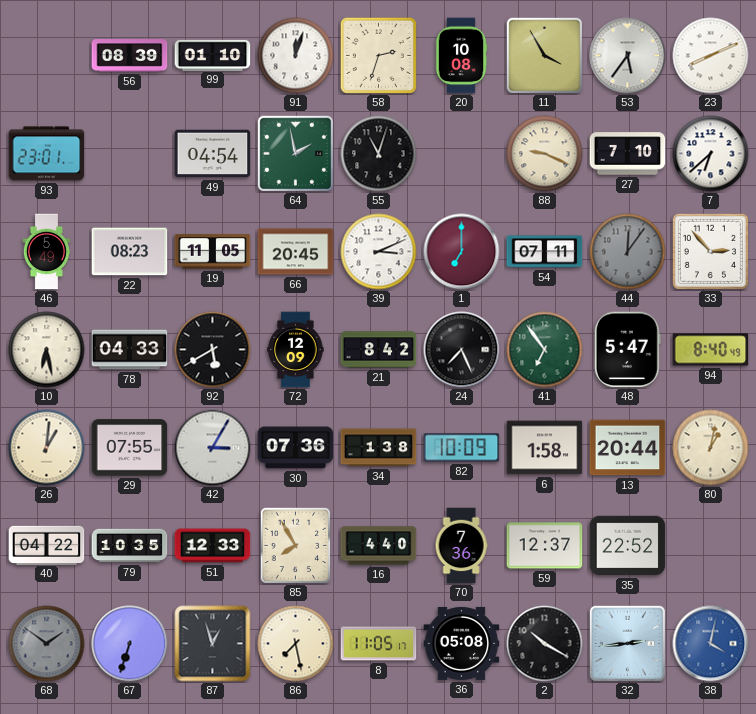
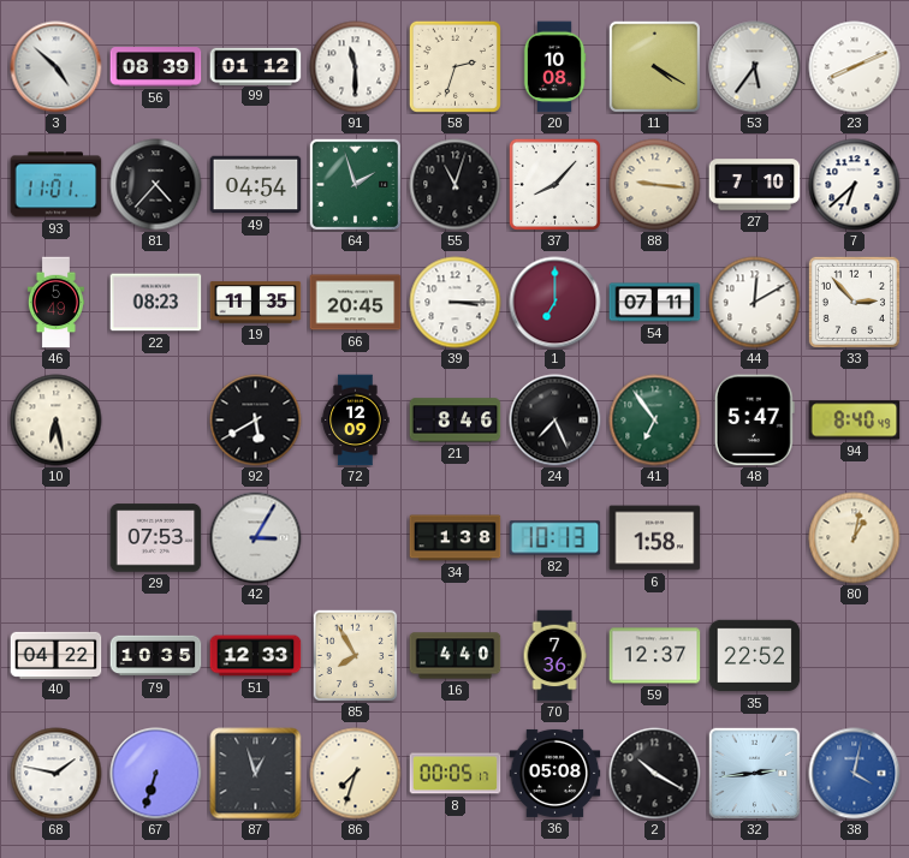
3: none -> 4:52 (57, 67)
99: 01:10 -> 01:12 (256, 66)
91: 12:03 -> 11:30 (356, 67)
11: 3:55 -> 4:20 (654, 66)
93: 23:01 -> 11:01 (57, 185)
81: none -> 4:37 (156, 185)
64: 1:58 -> 1:57 (355, 184)
37: none -> 8:07 (554, 184)
88: 9:19 -> 9:16 (655, 185)
19: 11:05 -> 11:35 (256, 303)
39: 3:11 -> 3:15 (456, 303)
44: 12:06 -> 12:10 (755, 303)
44 dial: grey -> white (755, 303)
78: 04:33 -> none (130, 350)
21: 8:42 -> 8:46 (456, 421)
26: 1:01 -> none (47, 448)
29: 07:55 -> 07:53 (156, 538)
30: 07:36 -> none (296, 448)
82: 10:09 -> 10:13 (555, 538)
13: 20:44 -> none (628, 448)
68: 1:51 -> 1:47 (57, 774)
68 dial: grey -> white (57, 774)
86: 7:28 -> 7:33 (356, 774)
8: 11:05 -> 00:05 (456, 774)
